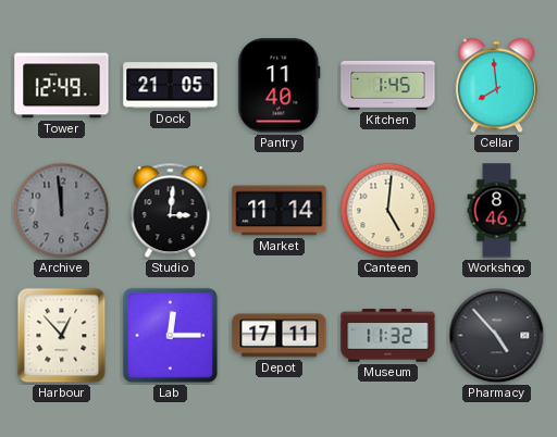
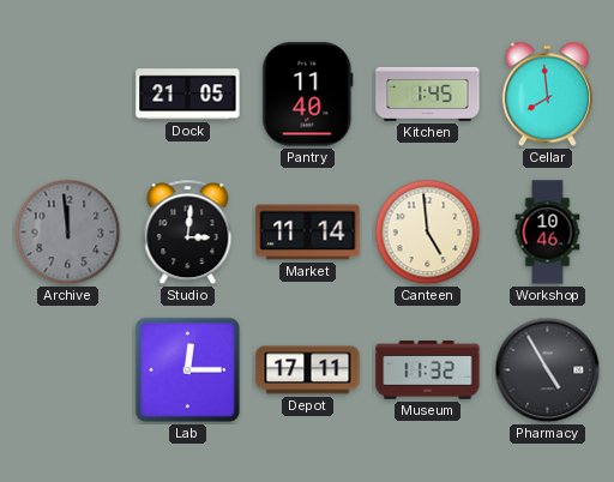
Tower: 12:49 -> none (62, 86)
Canteen: 5:01 -> 4:59 (428, 233)
Workshop: 8:46 -> 10:46 (548, 233)
Harbour: 12:53 -> none (62, 336)
Pharmacy: 4:53 -> 4:55 (548, 370)
